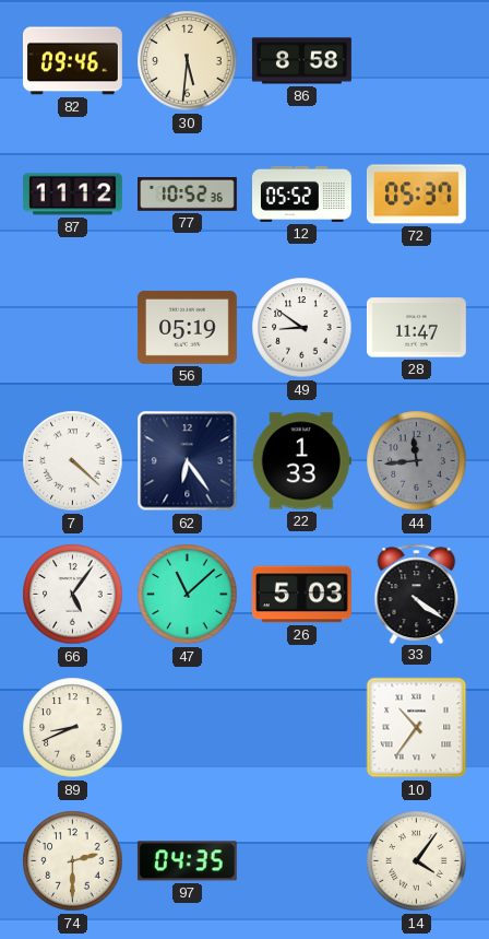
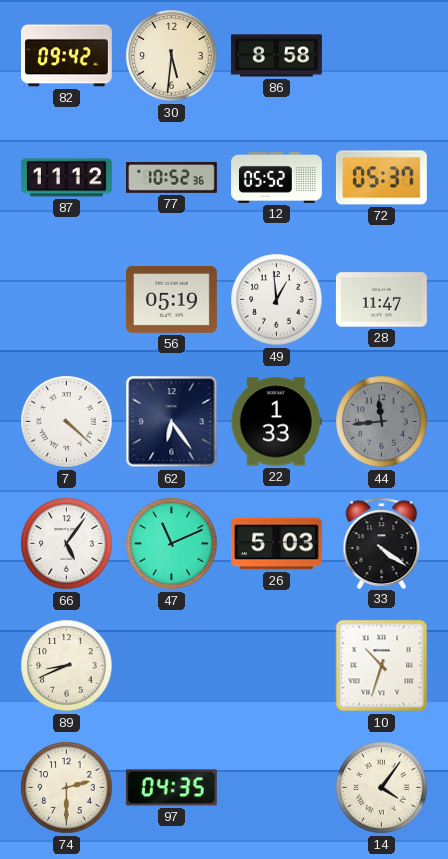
82: 09:46 -> 09:42 (66, 56)
49: 8:51 -> 12:59 (277, 300)
47: 11:08 -> 11:11 (172, 544)
10: 10:36 -> 10:33 (382, 666)
